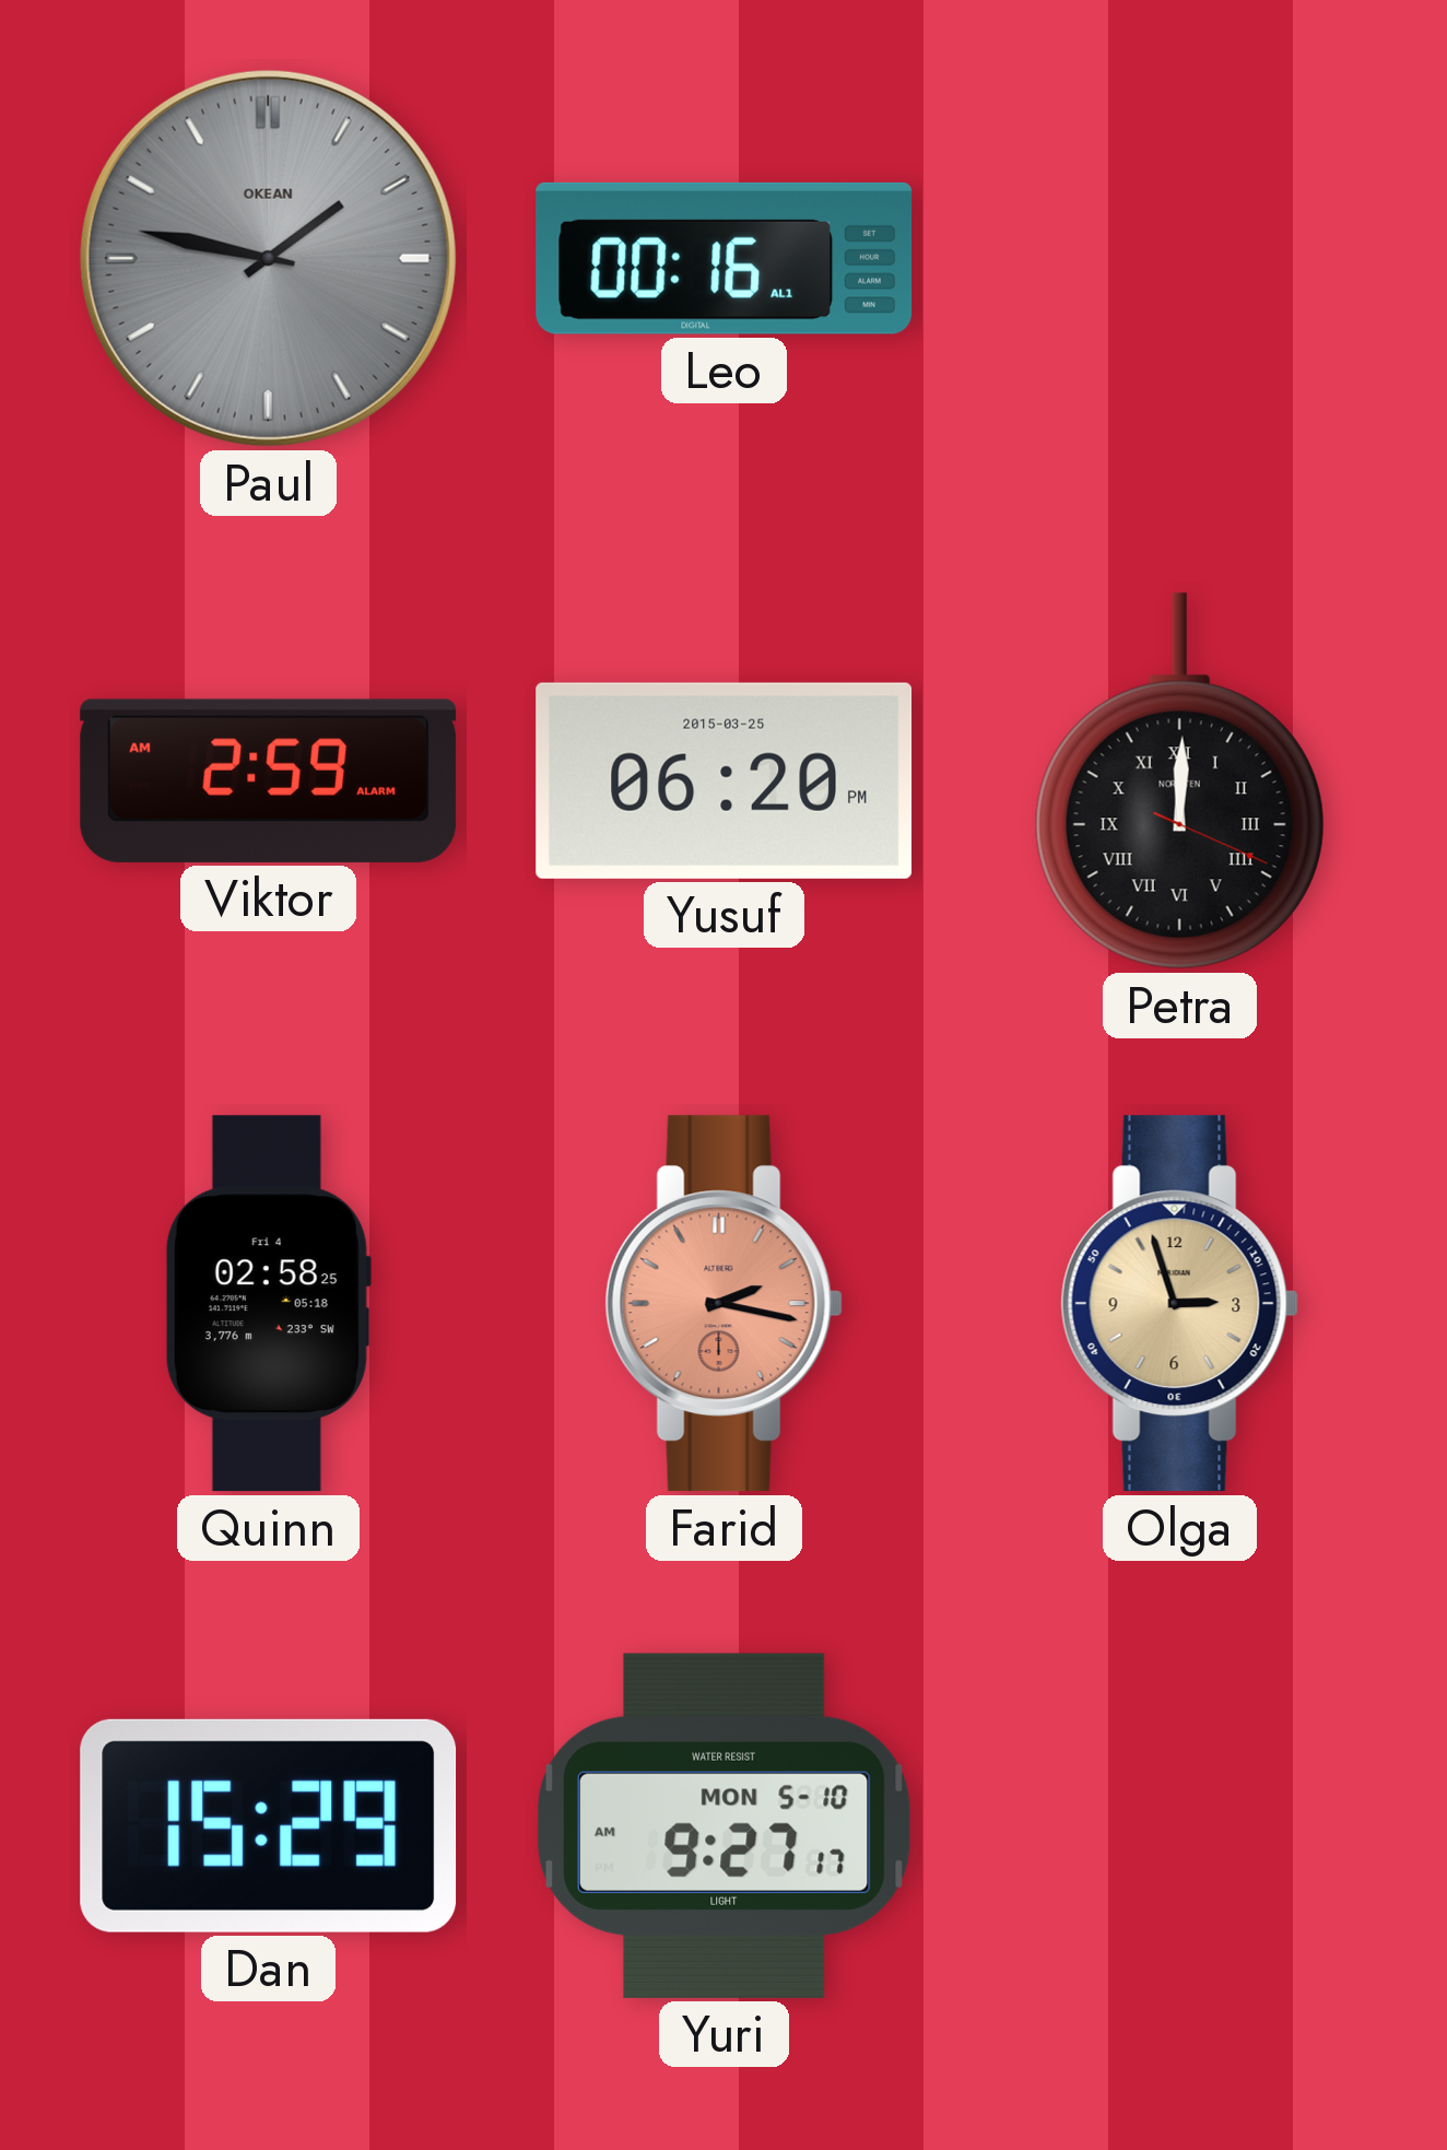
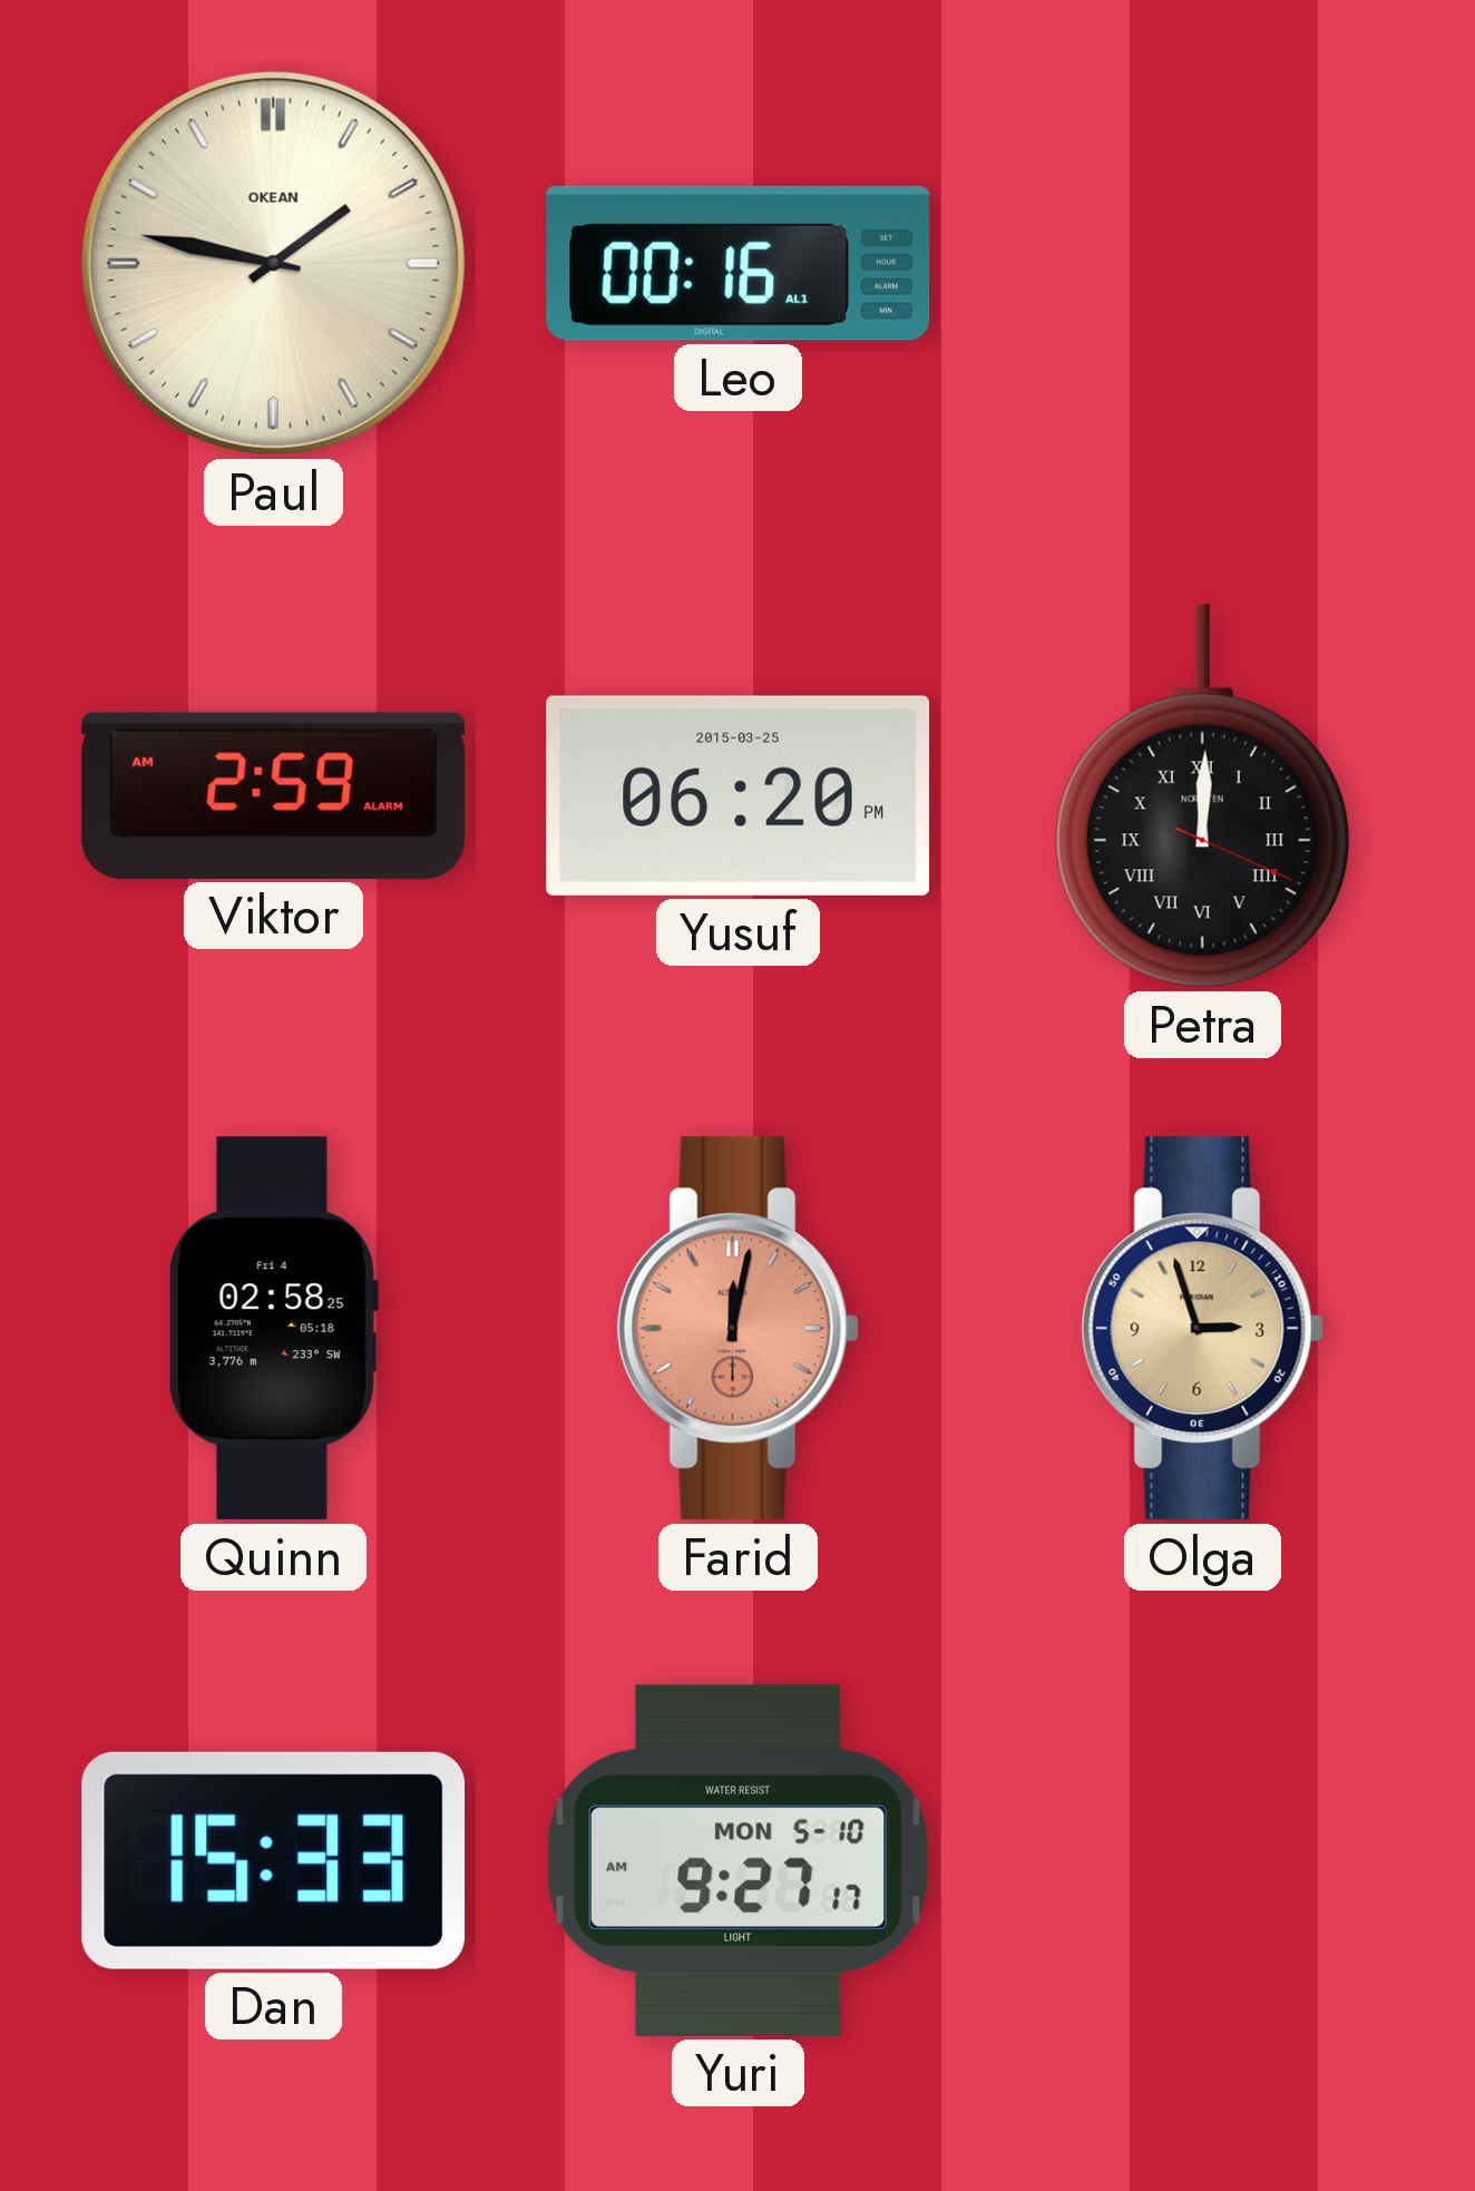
Paul dial: grey -> cream (273, 263)
Farid: 2:17 -> 12:02 (737, 1329)
Dan: 15:29 -> 15:33 (274, 1860)
